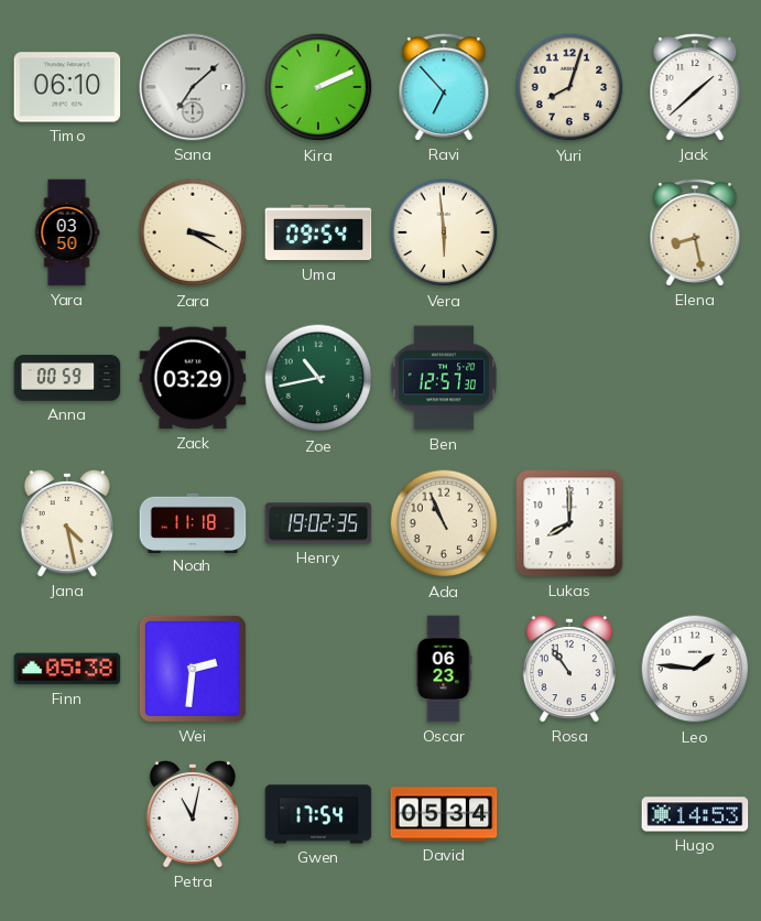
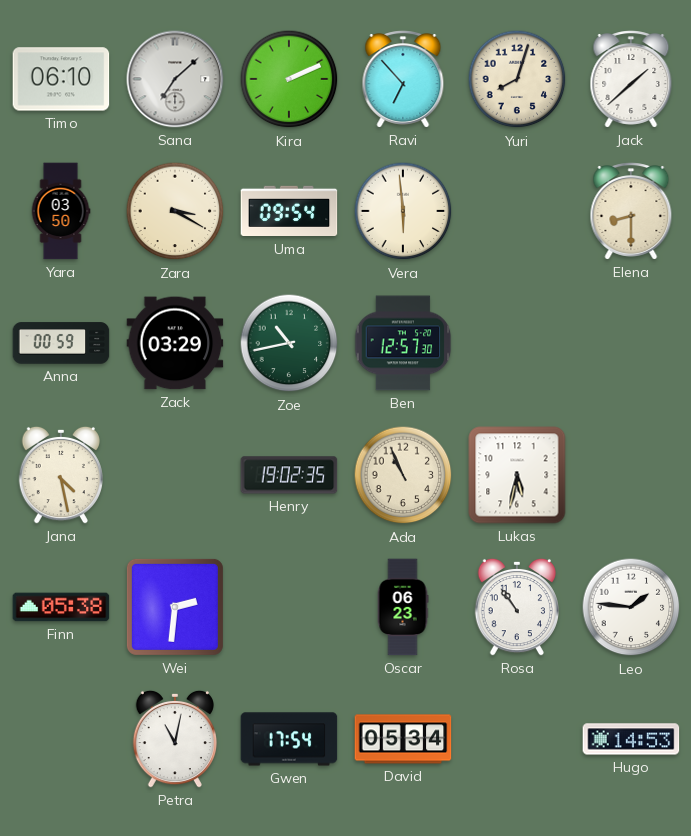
Elena: 8:28 -> 8:30 (631, 211)
Noah: 11:18 -> none (193, 522)
Lukas: 8:00 -> 5:32 (517, 475)
